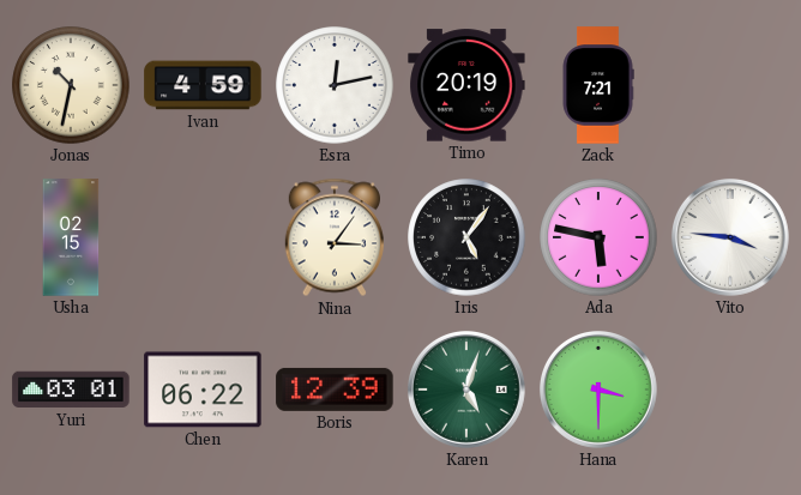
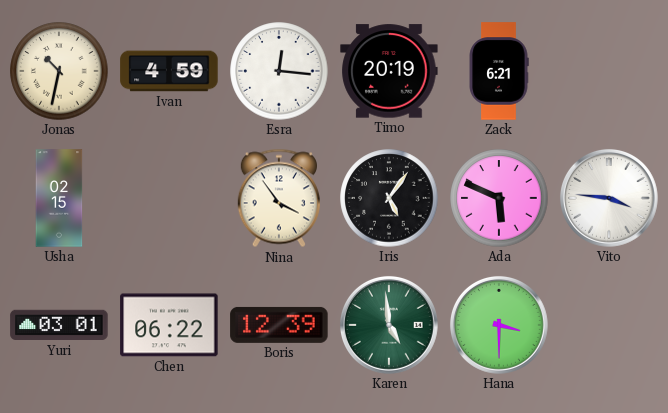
Esra: 12:13 -> 12:16 (279, 71)
Zack: 7:21 -> 6:21 (499, 71)
Nina: 3:06 -> 3:54 (279, 198)
Ada: 5:47 -> 5:49 (499, 198)
Karen: 5:03 -> 4:59 (389, 325)
